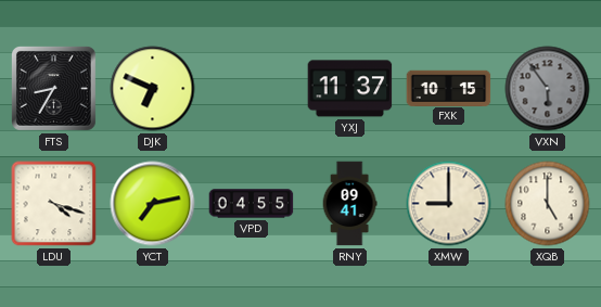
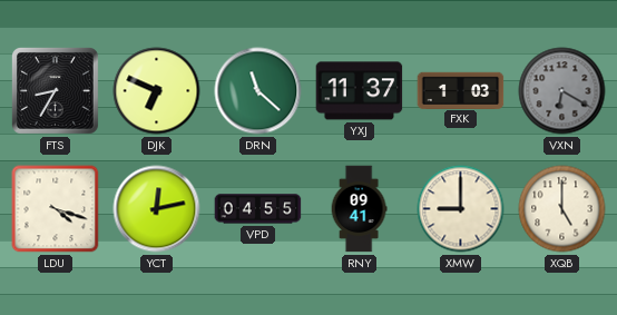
DRN: none -> 11:22 (258, 91)
FXK: 10:15 -> 1:03 (461, 90)
VXN: 5:54 -> 6:20 (562, 91)
YCT: 7:13 -> 12:13 (157, 209)
